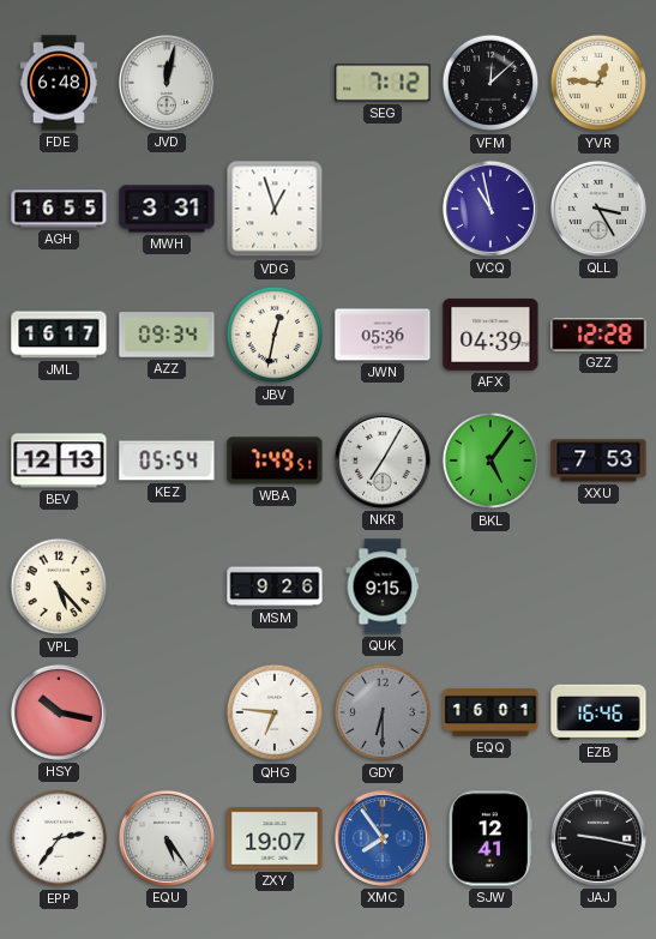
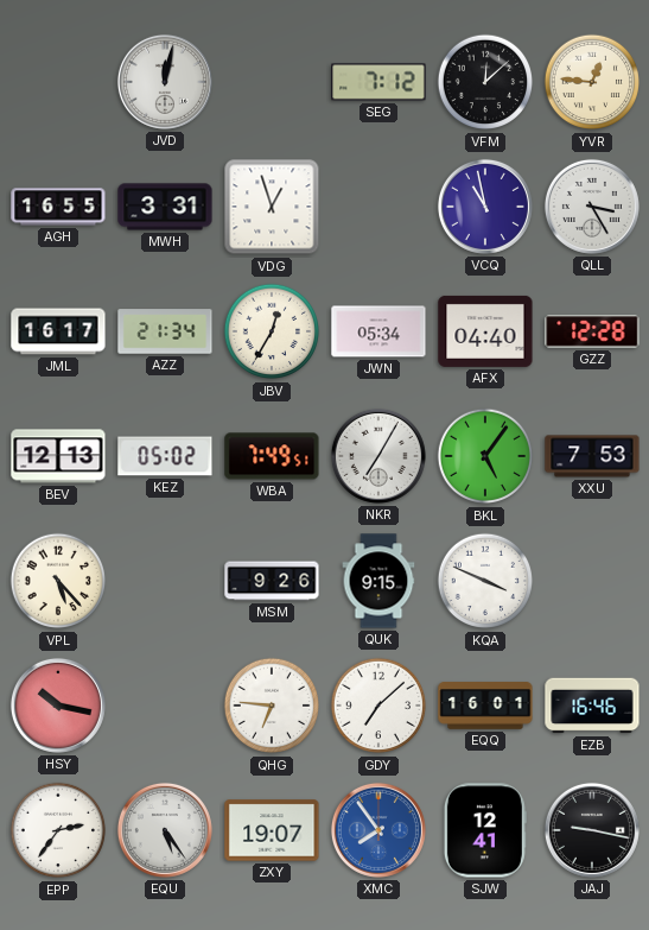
FDE: 6:48 -> none (58, 83)
AZZ: 09:34 -> 21:34 (165, 331)
JBV: 12:32 -> 12:35 (272, 331)
JWN: 05:36 -> 05:34 (378, 331)
AFX: 04:39 -> 04:40 (485, 331)
KEZ: 05:54 -> 05:02 (165, 456)
KQA: none -> 3:49 (485, 581)
GDY: 6:30 -> 7:08 (378, 706)
GDY dial: grey -> white (378, 706)
